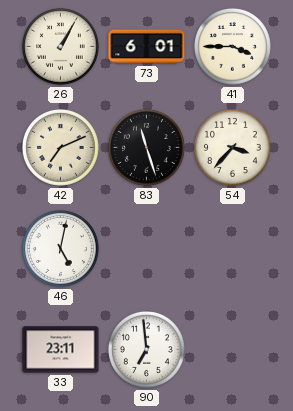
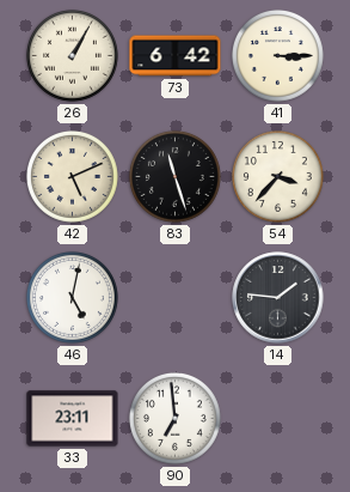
73: 6:01 -> 6:42 (176, 56)
41: 3:45 -> 3:15 (277, 55)
42: 7:11 -> 5:11 (72, 176)
14: none -> 1:46 (278, 298)
